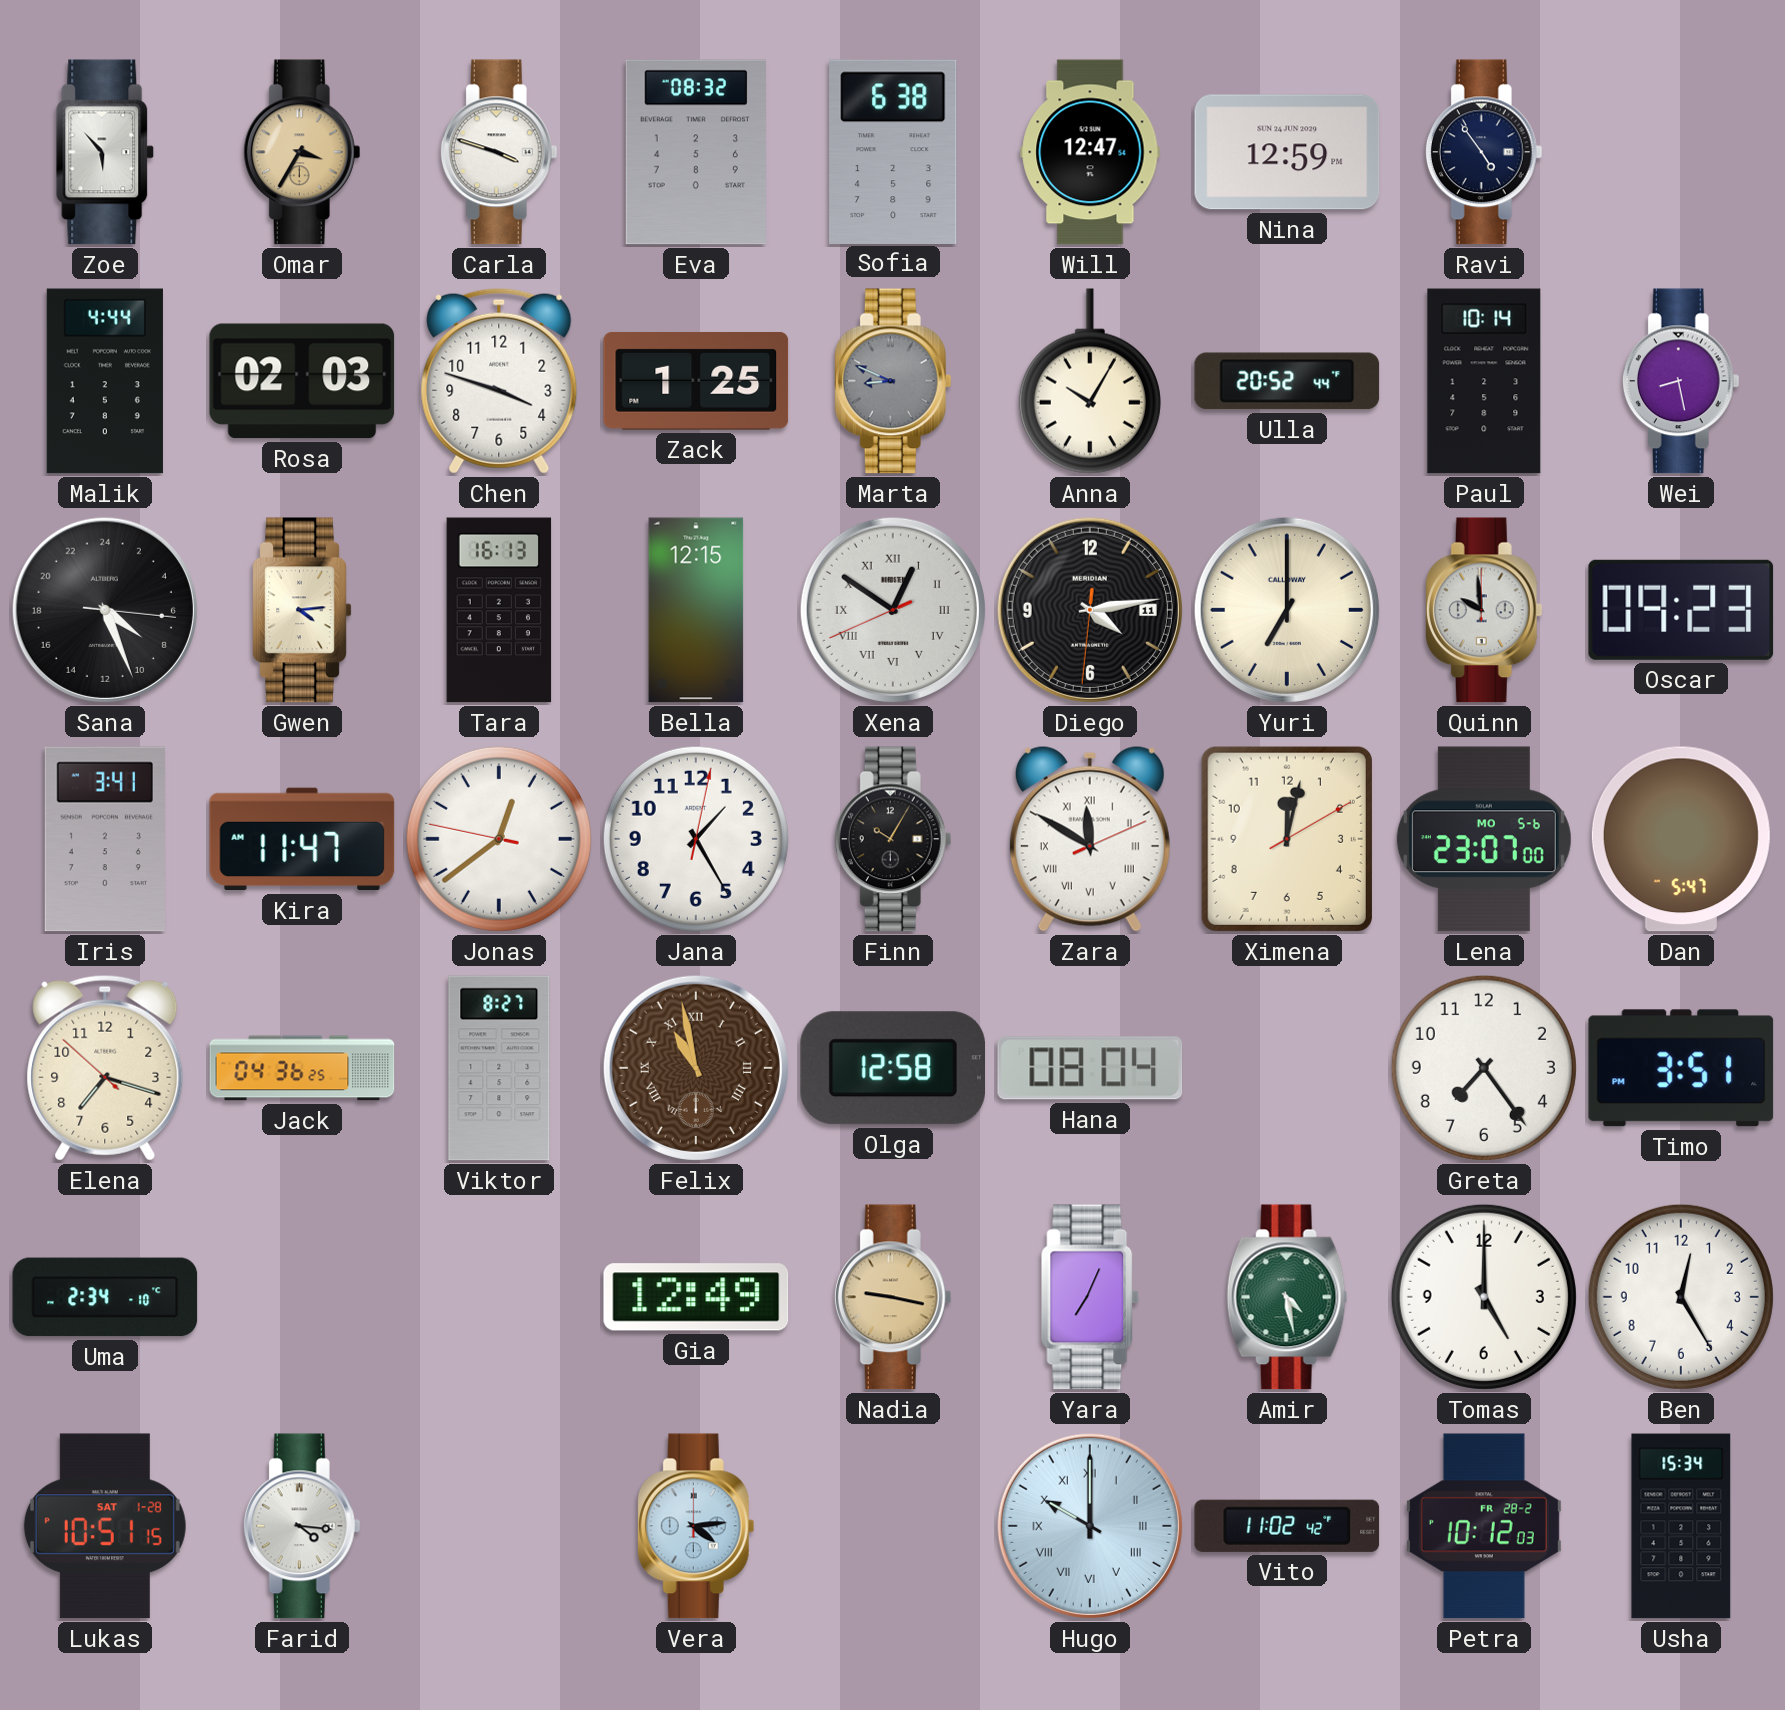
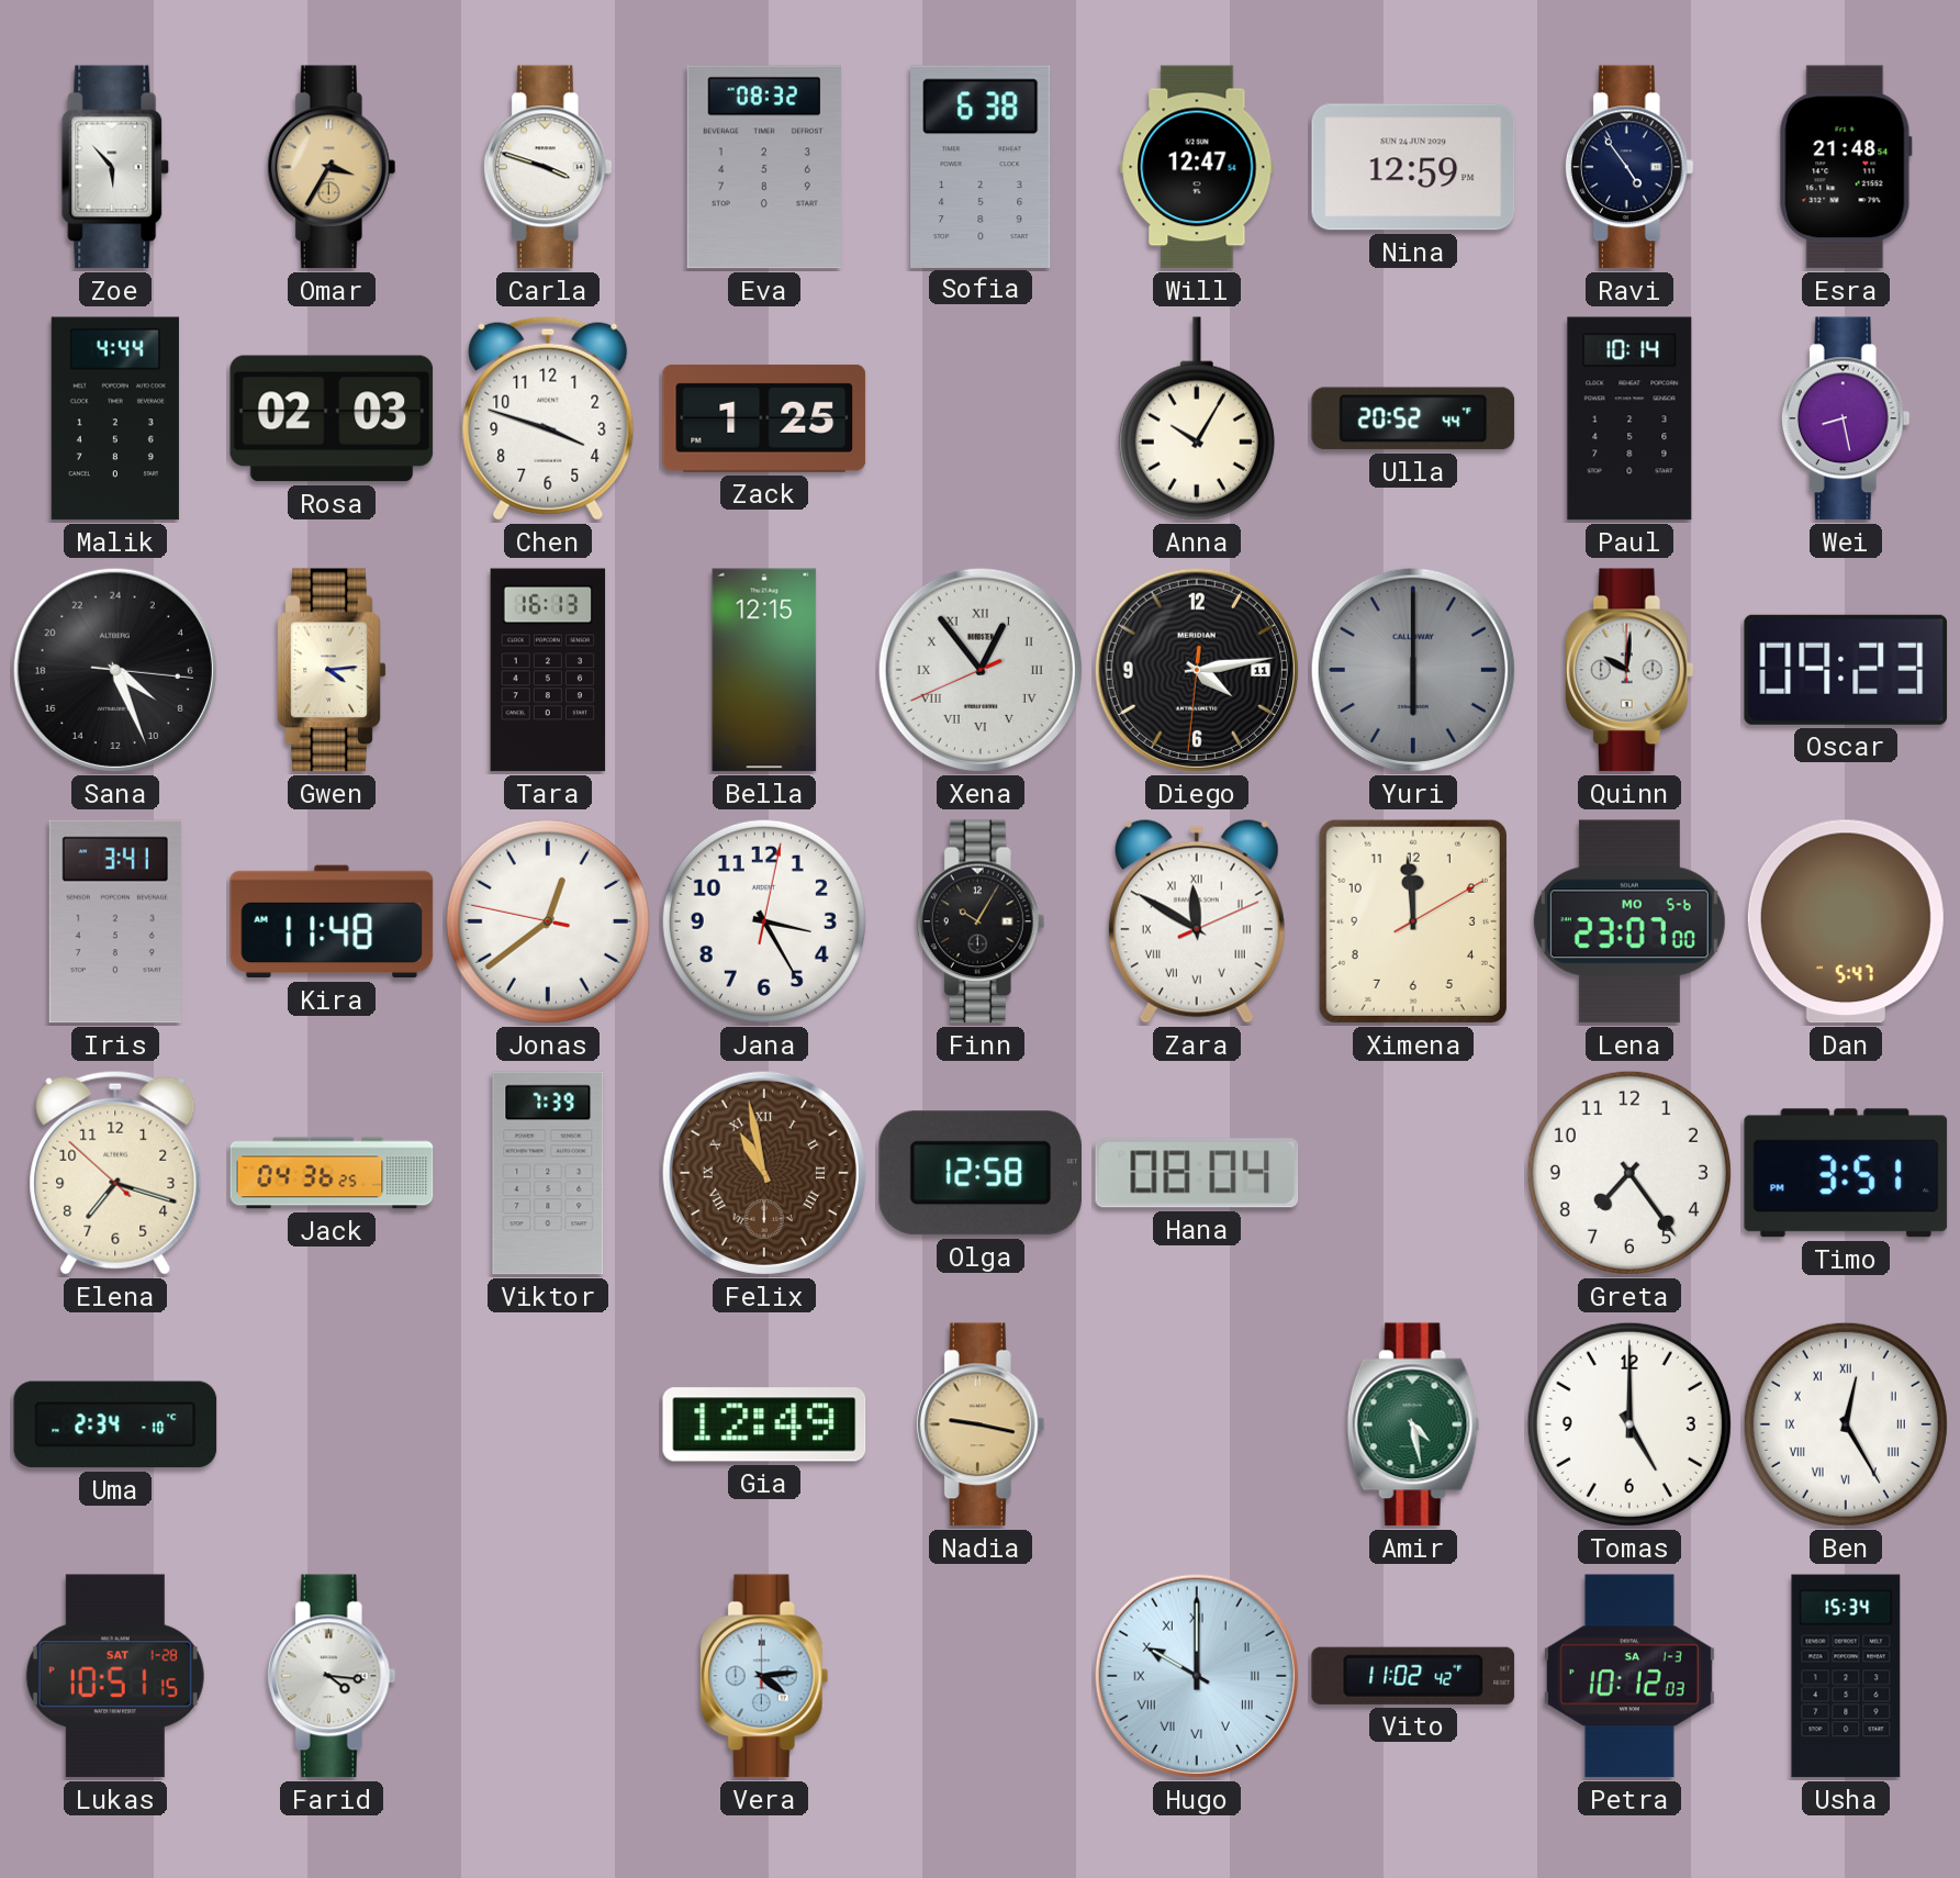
Esra: none -> 21:48 (1846, 167)
Marta: 8:49 -> none (893, 381)
Xena: 12:50 -> 12:53 (981, 670)
Yuri: 7:00 -> 6:00 (1413, 670)
Yuri dial: cream -> grey (1413, 670)
Quinn: 9:59 -> 10:01 (1629, 670)
Kira: 11:47 -> 11:48 (332, 921)
Jana: 1:25 -> 3:25 (764, 921)
Ximena: 12:02 -> 11:59 (1413, 921)
Viktor: 8:27 -> 7:39 (548, 1173)
Yara: 7:04 -> none (1090, 1297)
Ben numerals: Arabic -> Roman (1846, 1424)
Petra date: FR 28-2 -> SA 1-3 (1629, 1676)
